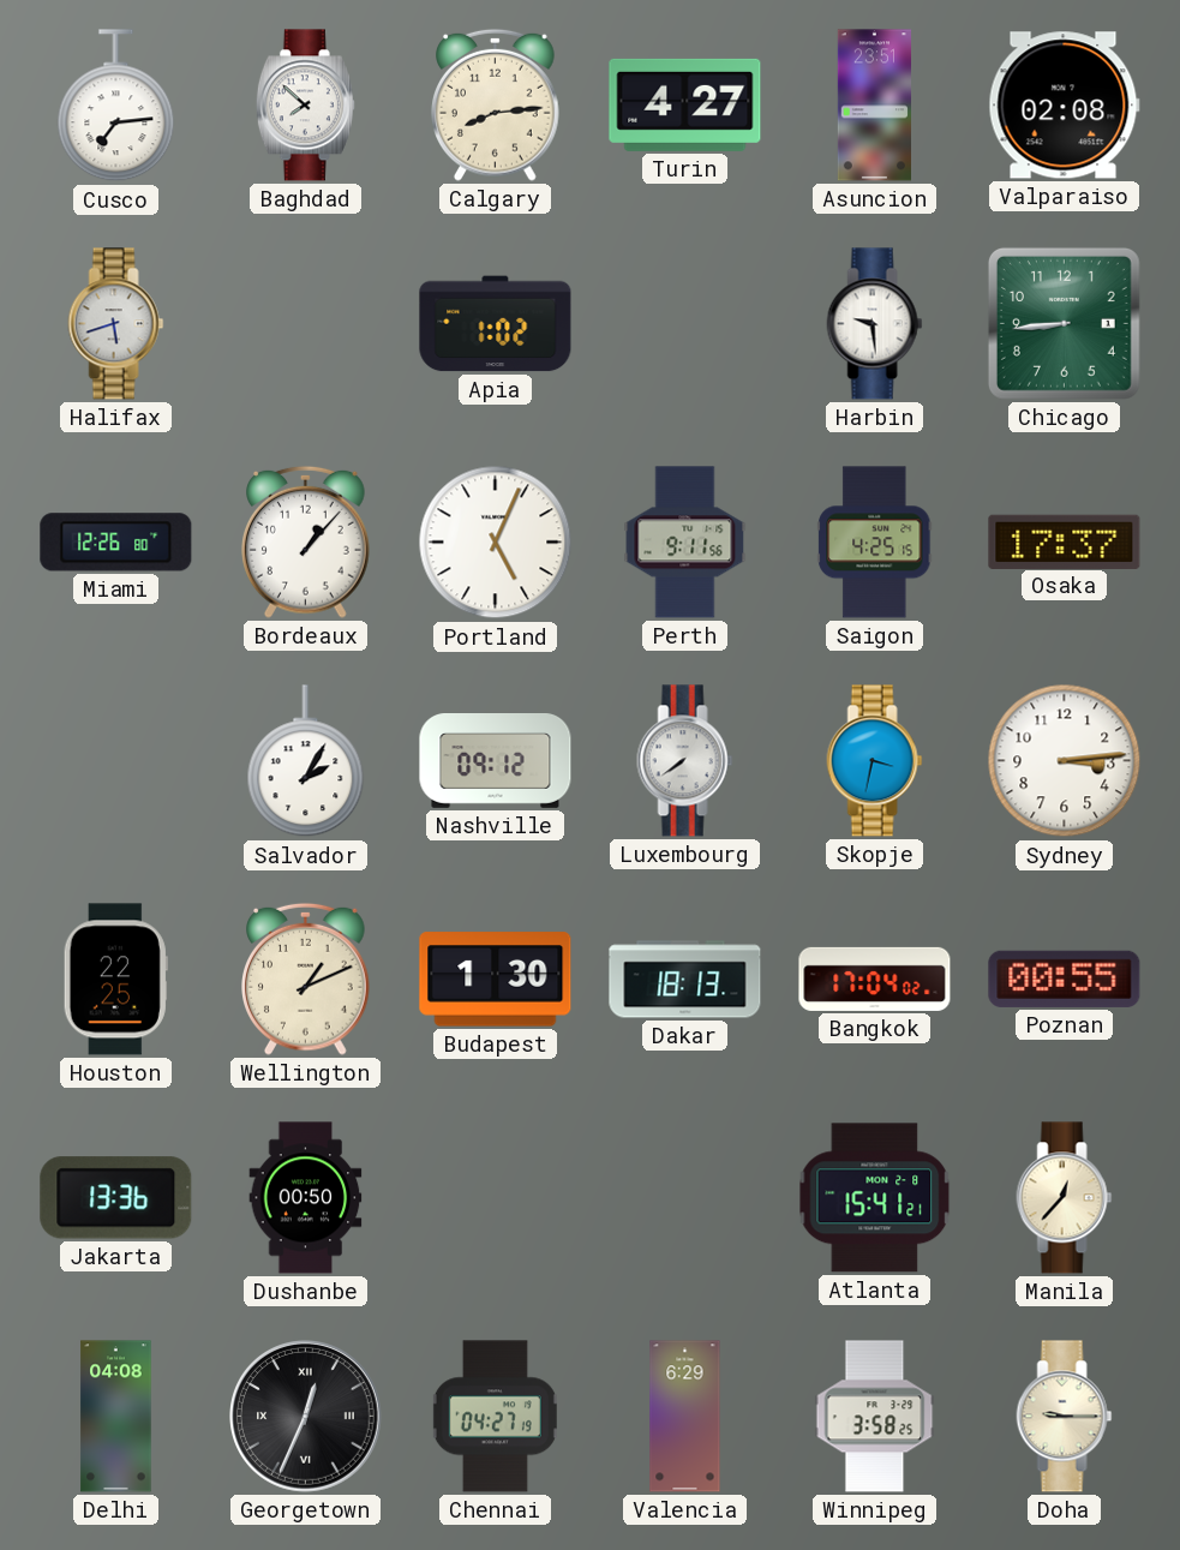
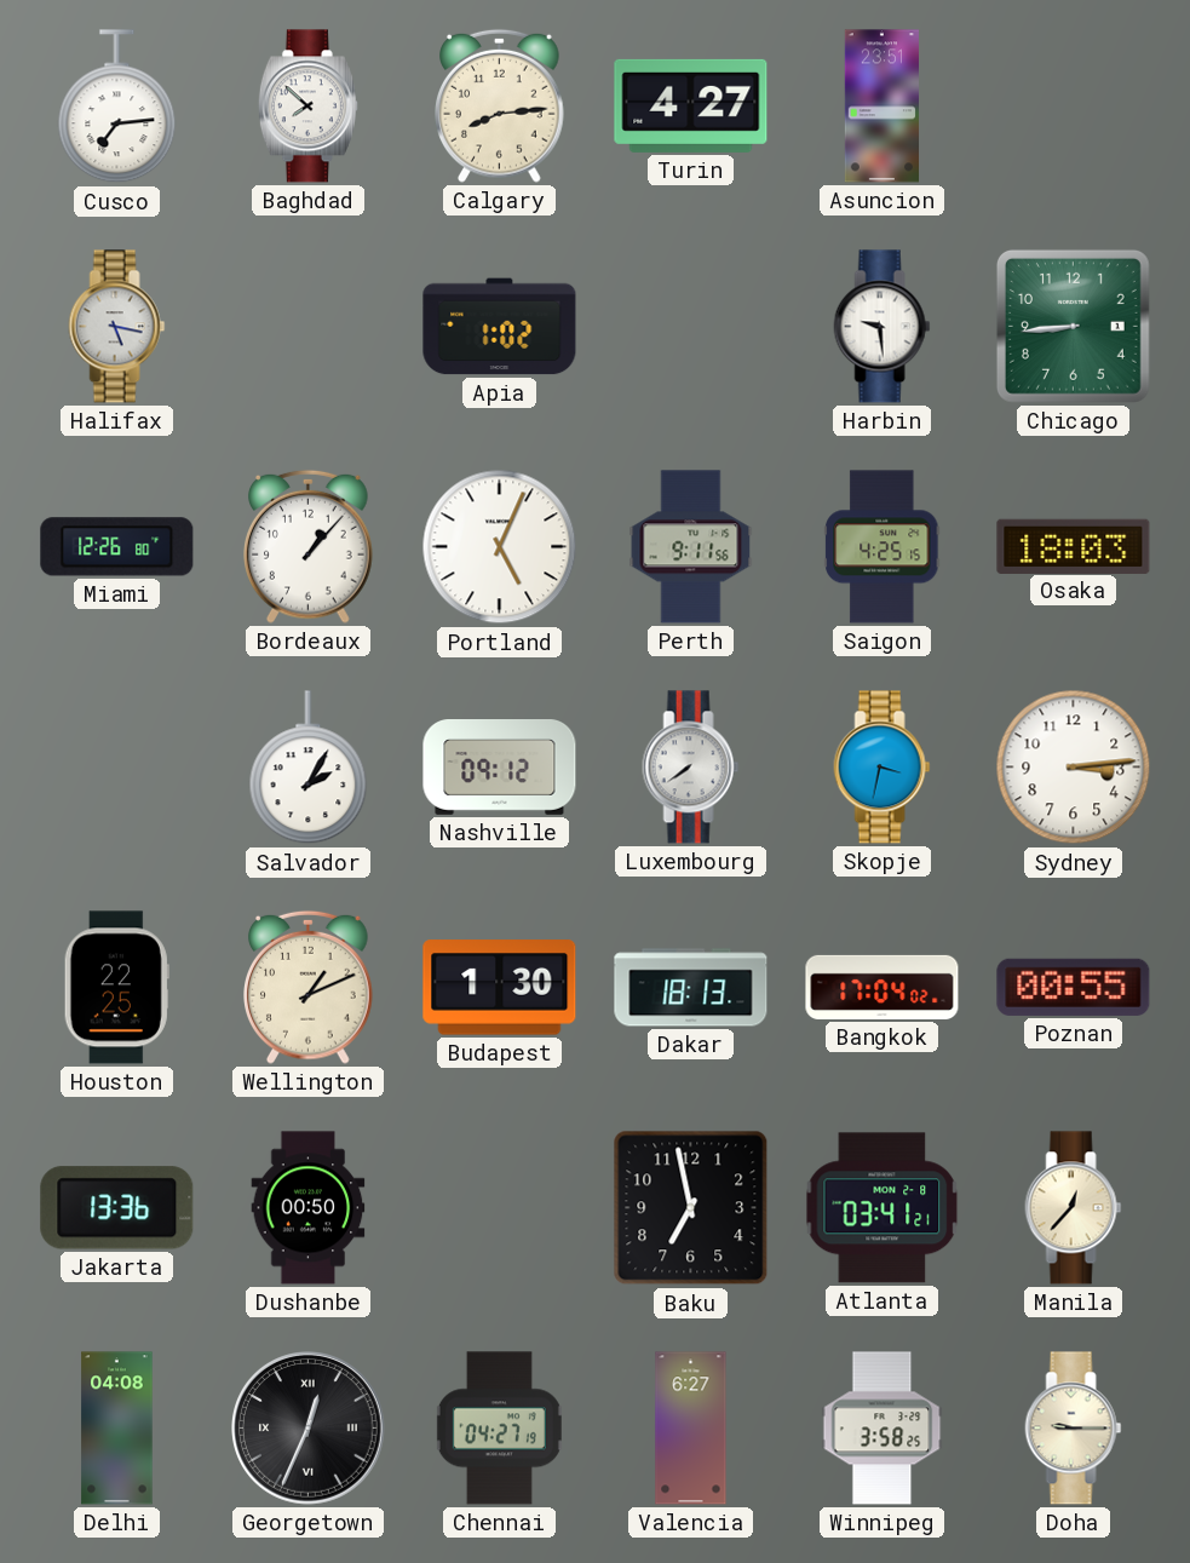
Valparaiso: 02:08 -> none (1064, 106)
Halifax: 5:42 -> 5:17 (117, 327)
Osaka: 17:37 -> 18:03 (1074, 546)
Baku: none -> 6:58 (691, 1208)
Atlanta: 15:41 -> 03:41 (883, 1208)
Valencia: 6:29 -> 6:27 (691, 1429)
